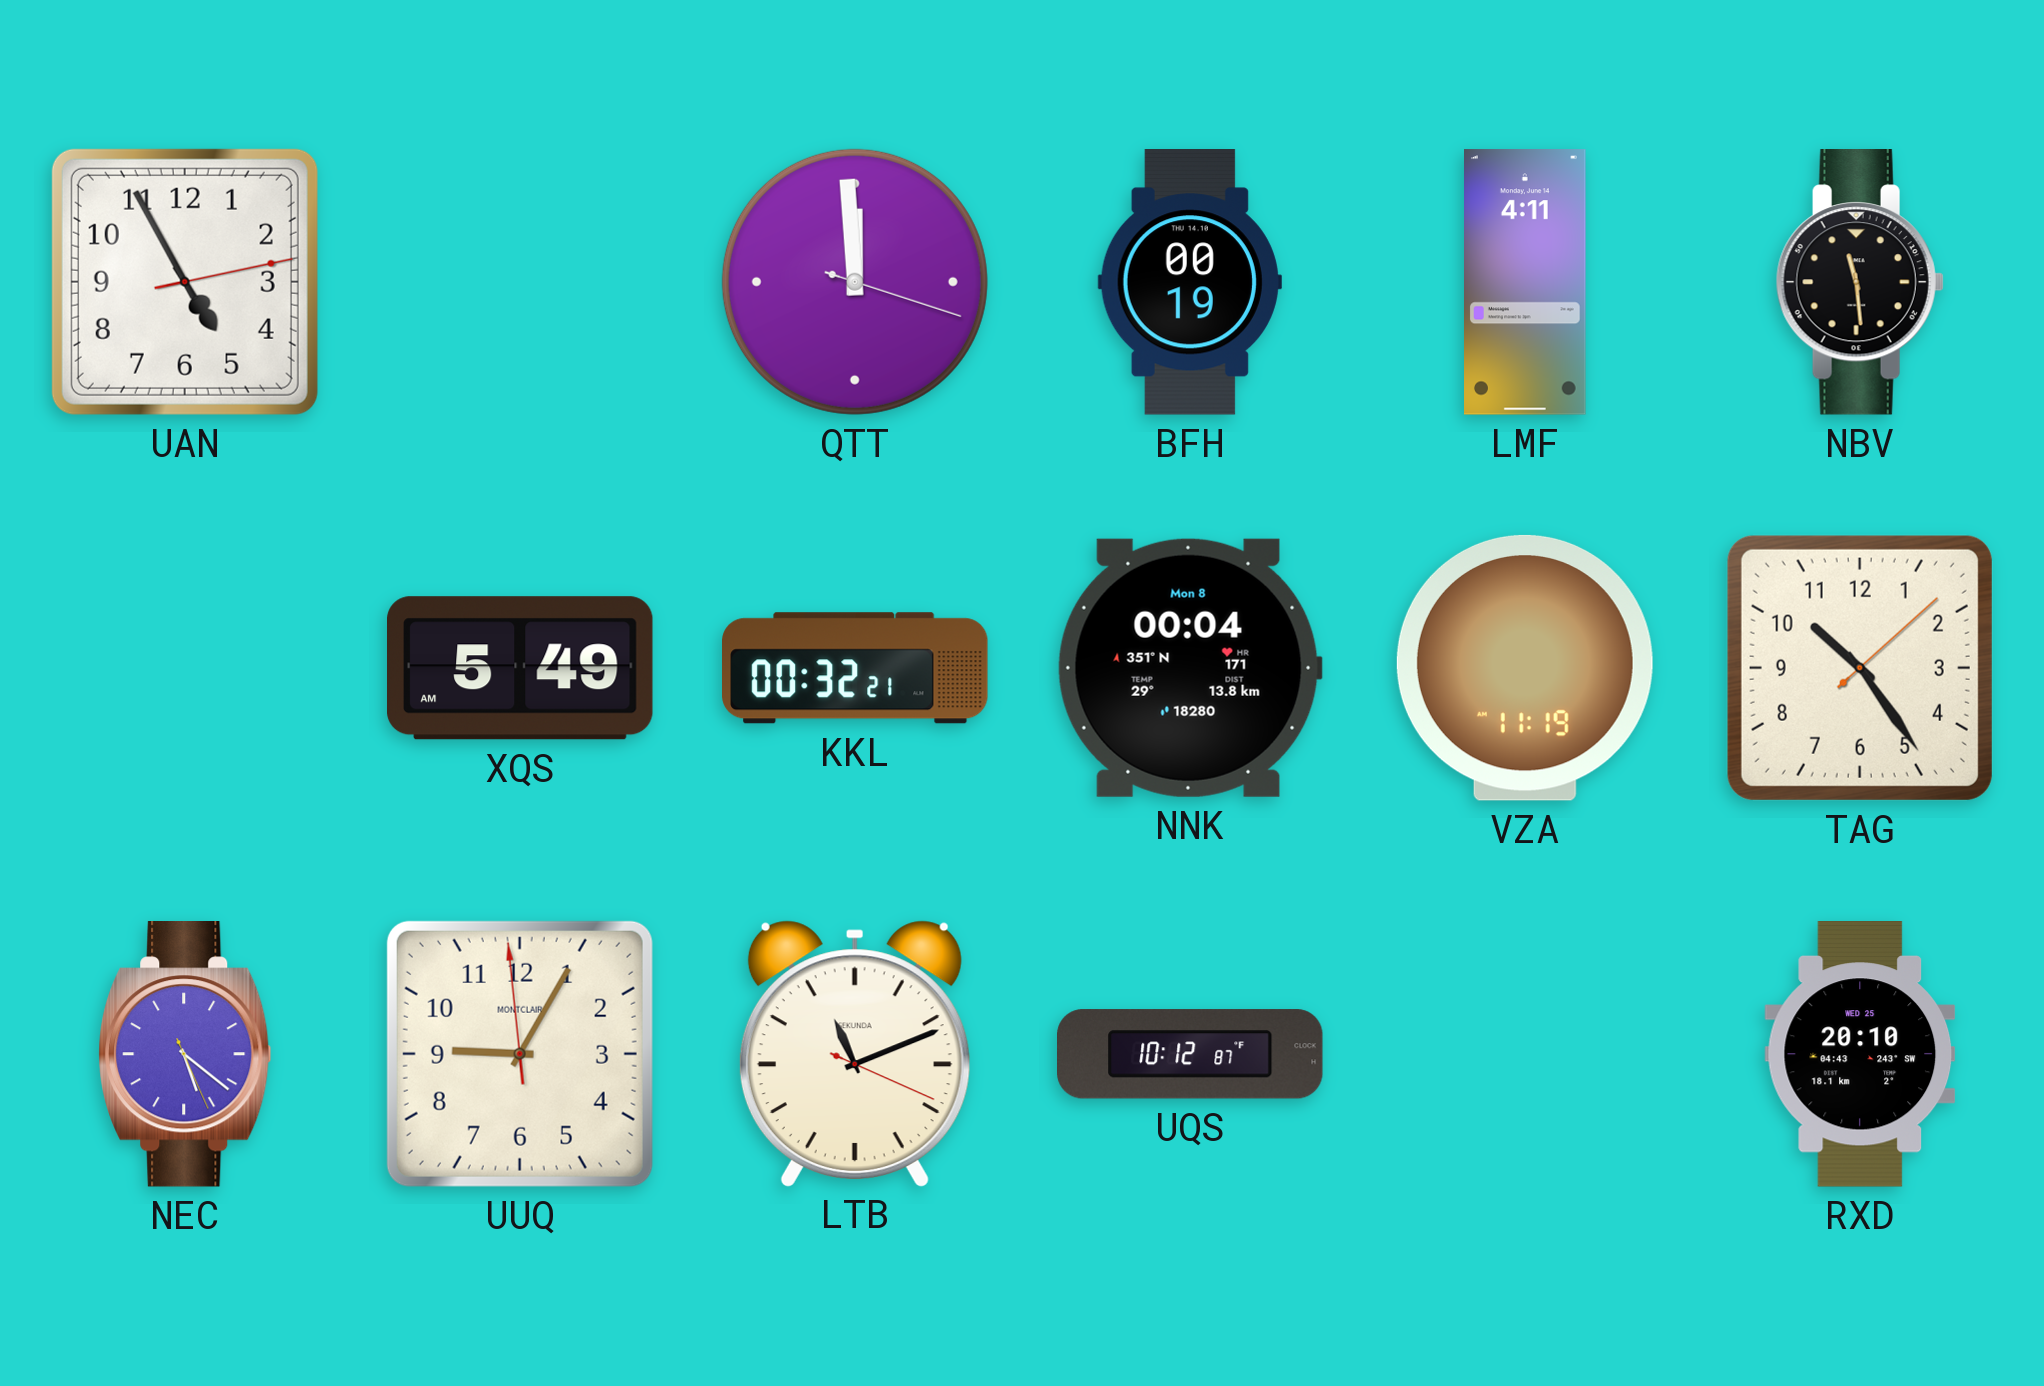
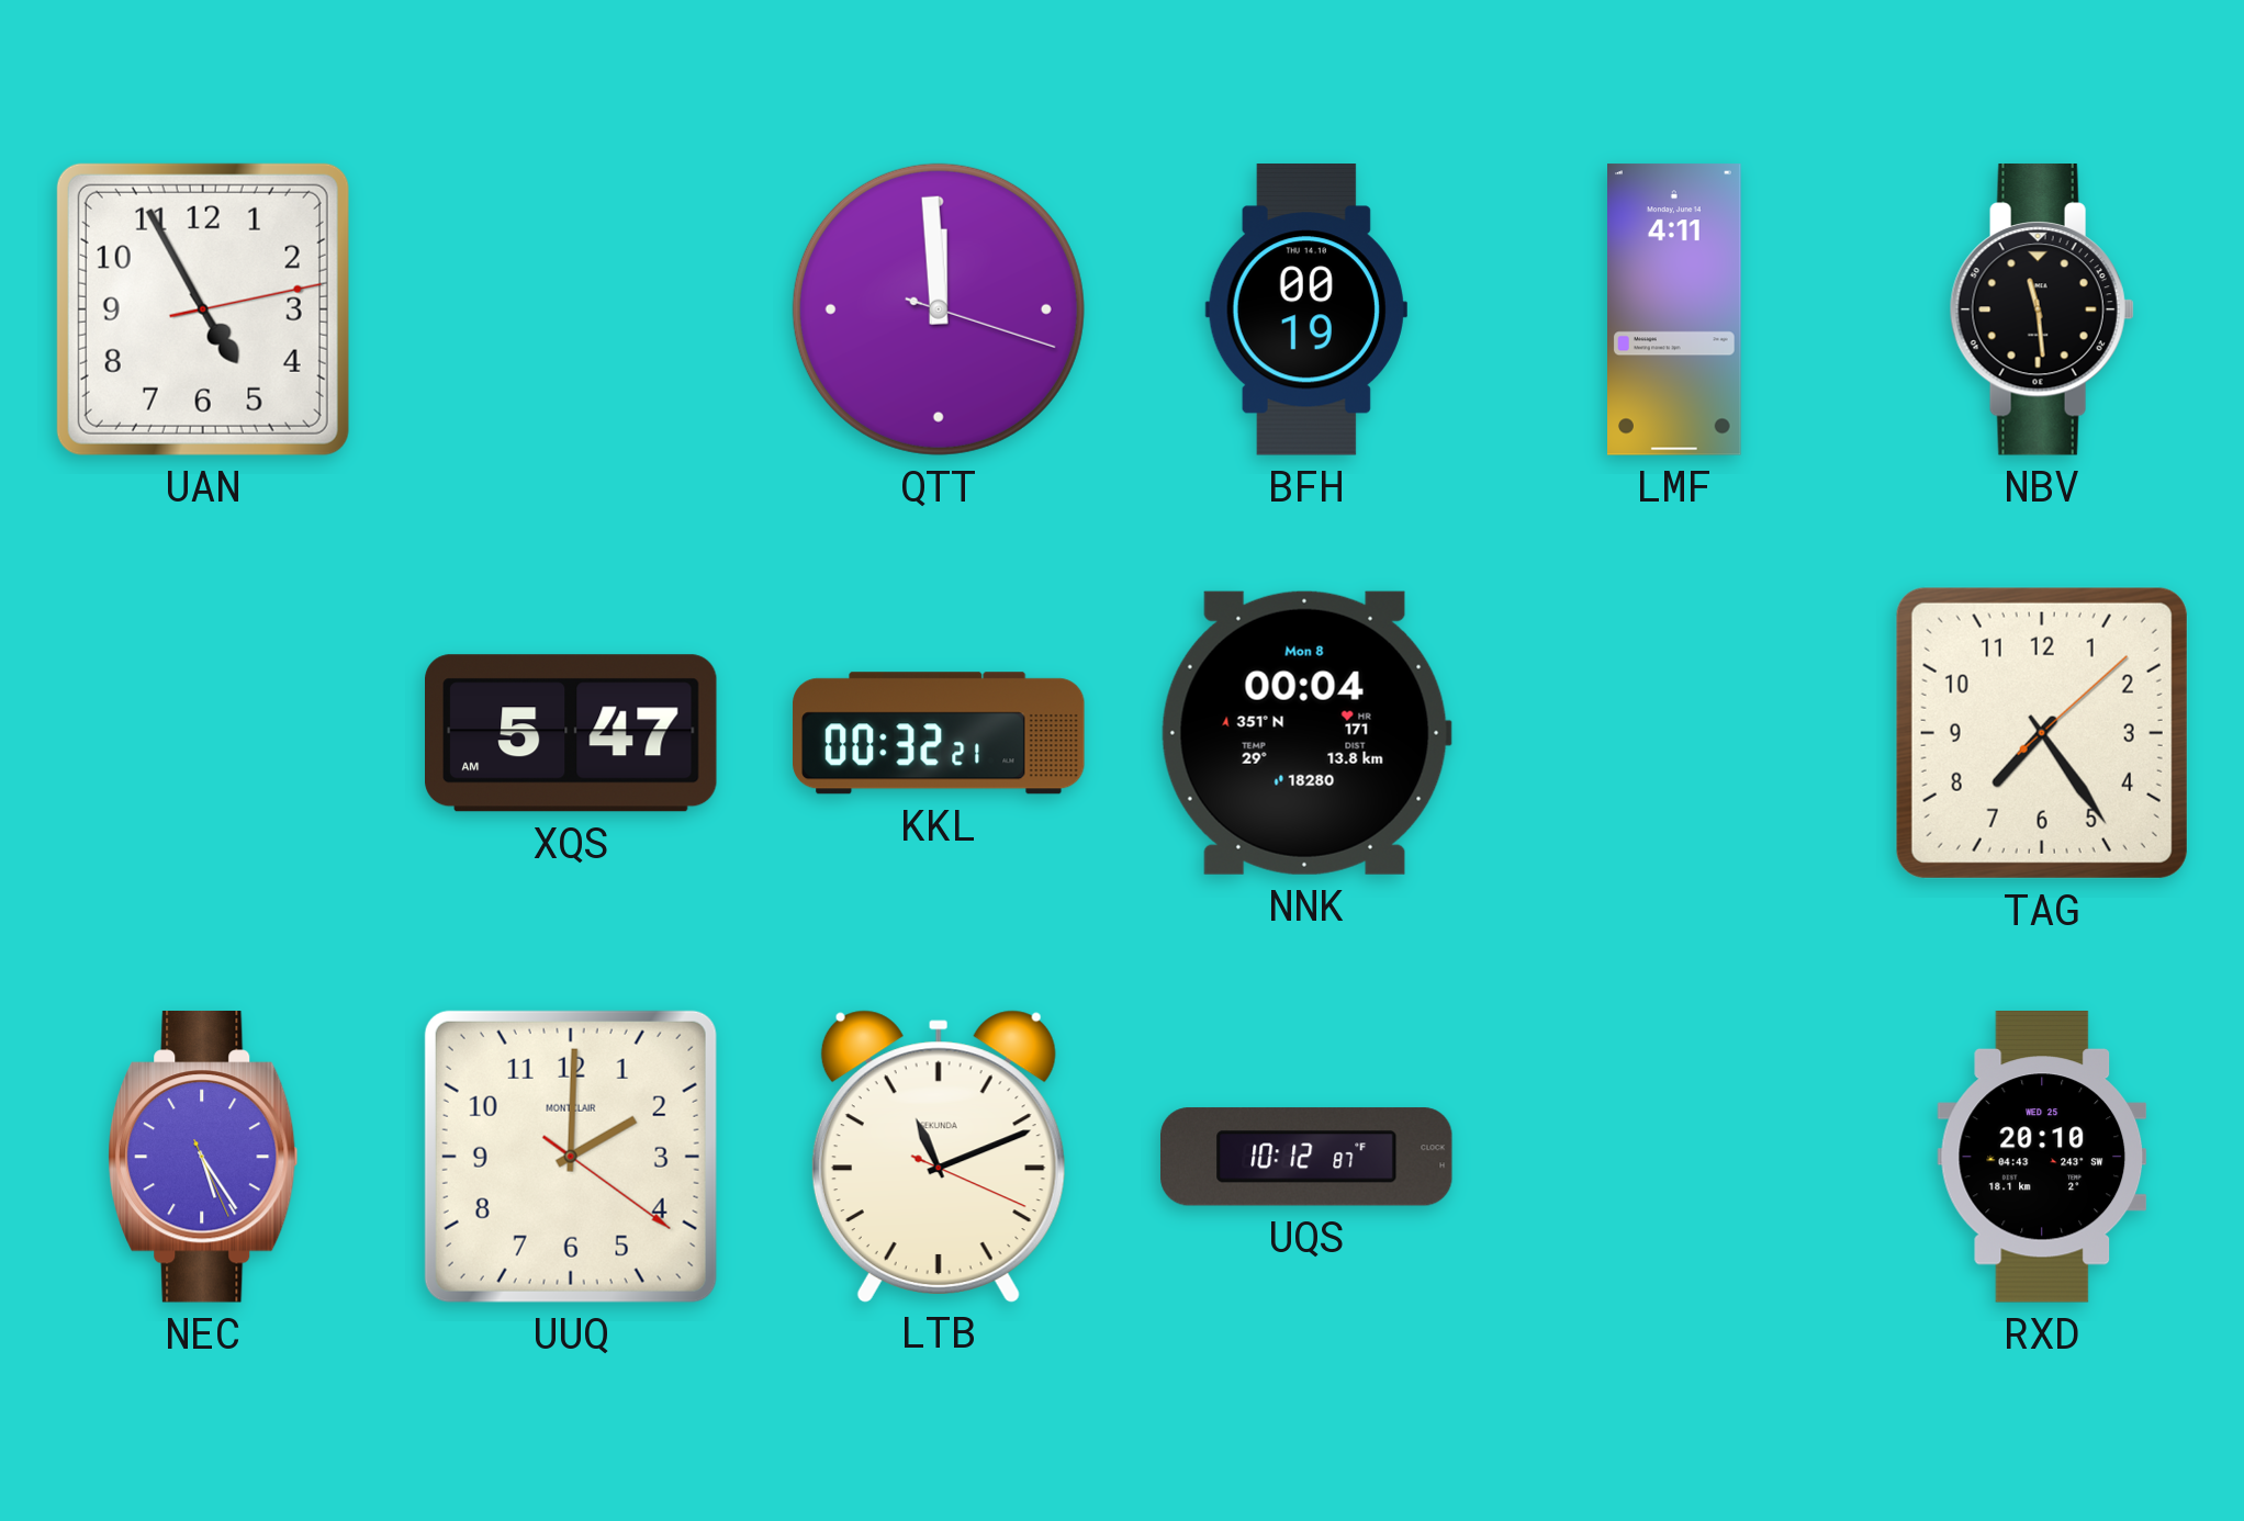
XQS: 5:49 -> 5:47 (572, 733)
VZA: 11:19 -> none (1525, 668)
TAG: 10:24 -> 7:24 (2042, 733)
NEC: 5:21 -> 5:24 (203, 1158)
UUQ: 9:04 -> 2:00 (571, 1157)
